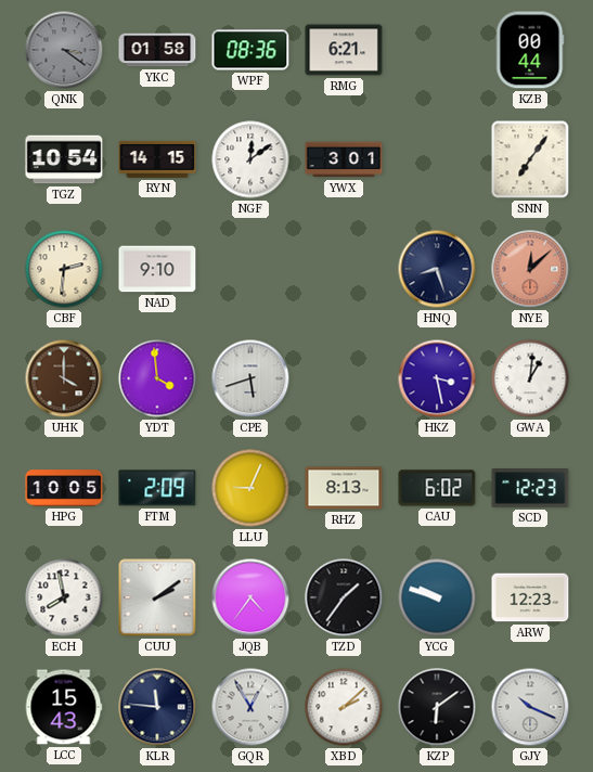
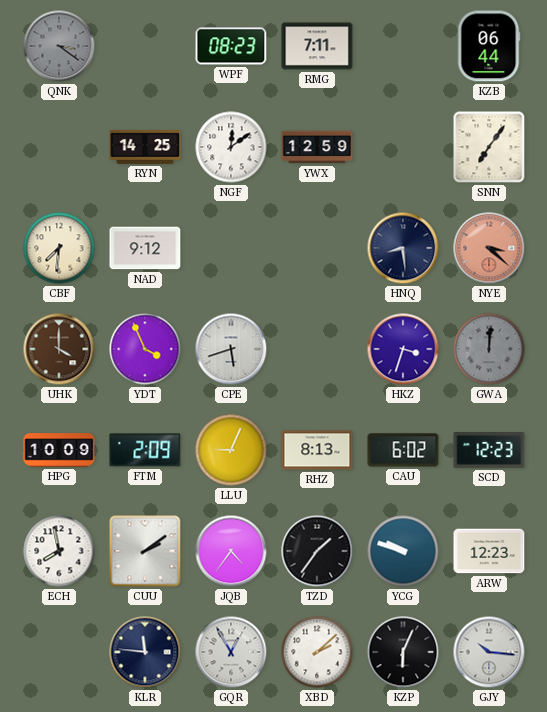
YKC: 01:58 -> none (157, 50)
WPF: 08:36 -> 08:23 (231, 46)
RMG: 6:21 -> 7:11 (317, 46)
KZB: 00:44 -> 06:44 (489, 46)
TGZ: 10:54 -> none (64, 159)
RYN: 14:15 -> 14:25 (145, 147)
YWX: 3:01 -> 12:59 (317, 147)
CBF: 2:31 -> 7:31 (59, 248)
NAD: 9:10 -> 9:12 (145, 248)
HNQ: 8:27 -> 8:29 (403, 248)
NYE: 12:08 -> 3:22 (489, 248)
YDT: 3:59 -> 3:56 (145, 349)
HKZ: 3:28 -> 3:33 (403, 349)
GWA: 1:01 -> 12:01 (489, 349)
GWA dial: white -> grey (489, 349)
HPG: 10:05 -> 10:09 (59, 450)
LCC: 15:43 -> none (64, 707)
KZP: 6:09 -> 6:04 (403, 652)
GJY: 10:19 -> 10:16 (489, 652)
